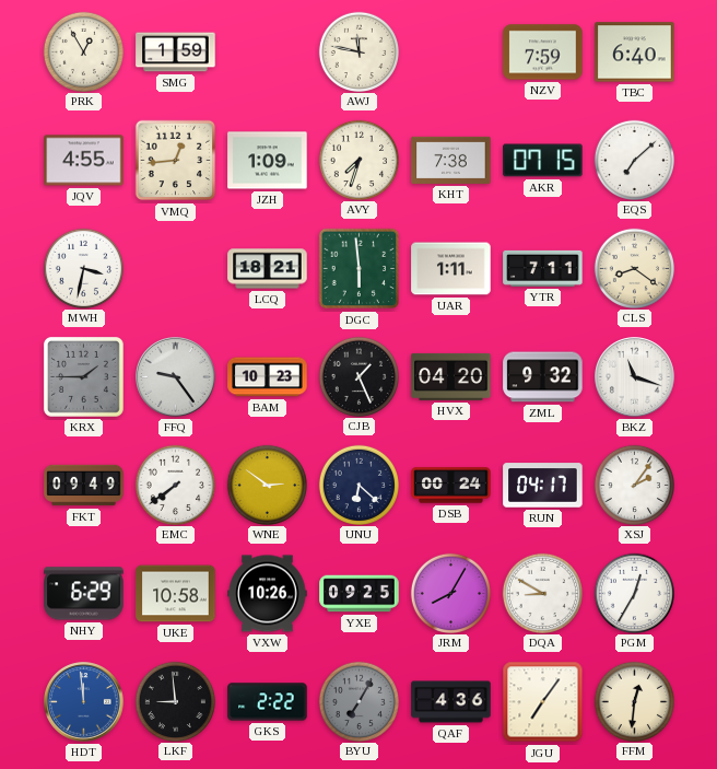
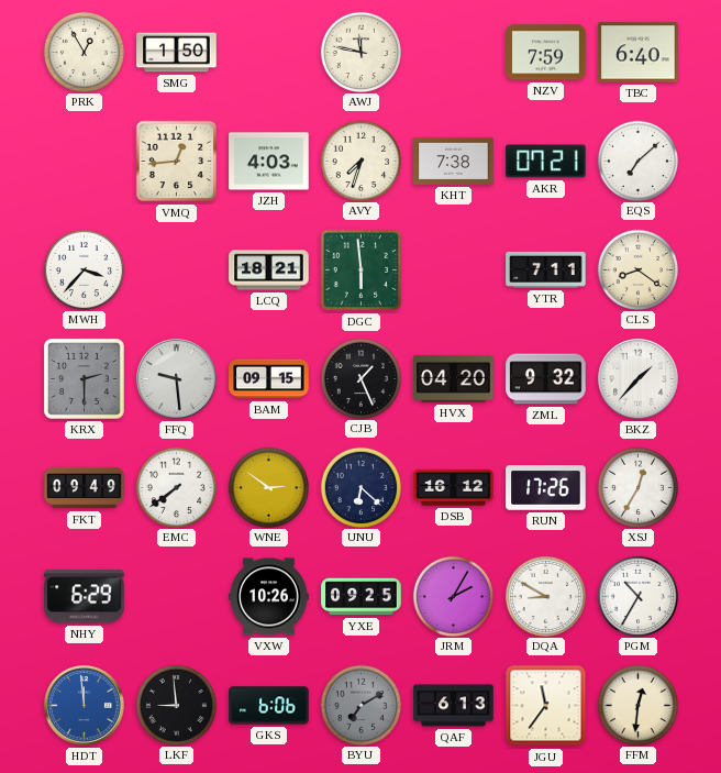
SMG: 1:59 -> 1:50 (177, 53)
JQV: 4:55 -> none (84, 161)
JZH: 1:09 -> 4:03 (269, 162)
AKR: 07:15 -> 07:21 (546, 162)
MWH: 3:32 -> 3:37 (84, 269)
UAR: 1:11 -> none (451, 269)
KRX: 1:45 -> 2:30 (84, 378)
FFQ: 9:24 -> 9:29 (177, 379)
BAM: 10:23 -> 09:15 (269, 379)
BKZ: 11:18 -> 1:37 (639, 379)
DSB: 00:24 -> 16:12 (454, 488)
RUN: 04:17 -> 17:26 (546, 488)
XSJ: 2:06 -> 12:35 (637, 487)
UKE: 10:58 -> none (176, 594)
JRM: 8:05 -> 2:05 (453, 596)
PGM: 12:35 -> 10:35 (637, 596)
GKS: 2:22 -> 6:06 (269, 706)
BYU: 7:05 -> 7:10 (360, 705)
QAF: 4:36 -> 6:13 (454, 706)
JGU: 7:06 -> 11:36 (546, 706)
